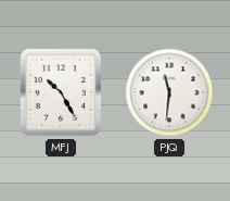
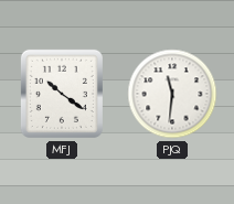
MFJ: 10:25 -> 10:21 (62, 94)
